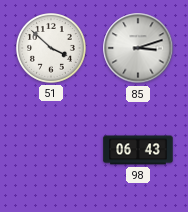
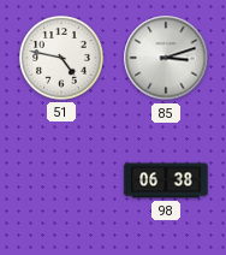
51: 3:52 -> 4:47 (63, 59)
98: 06:43 -> 06:38 (166, 180)
